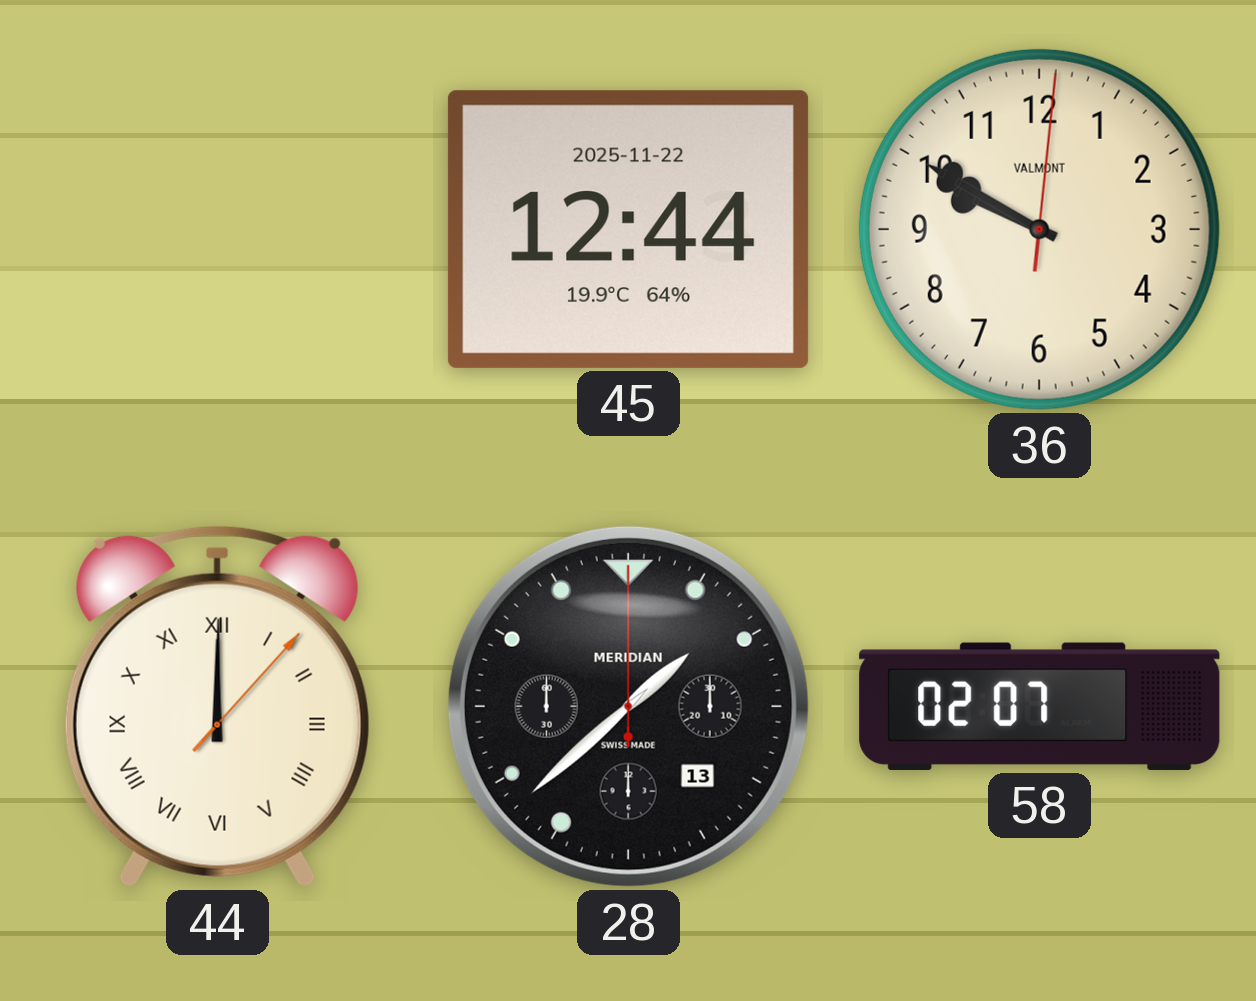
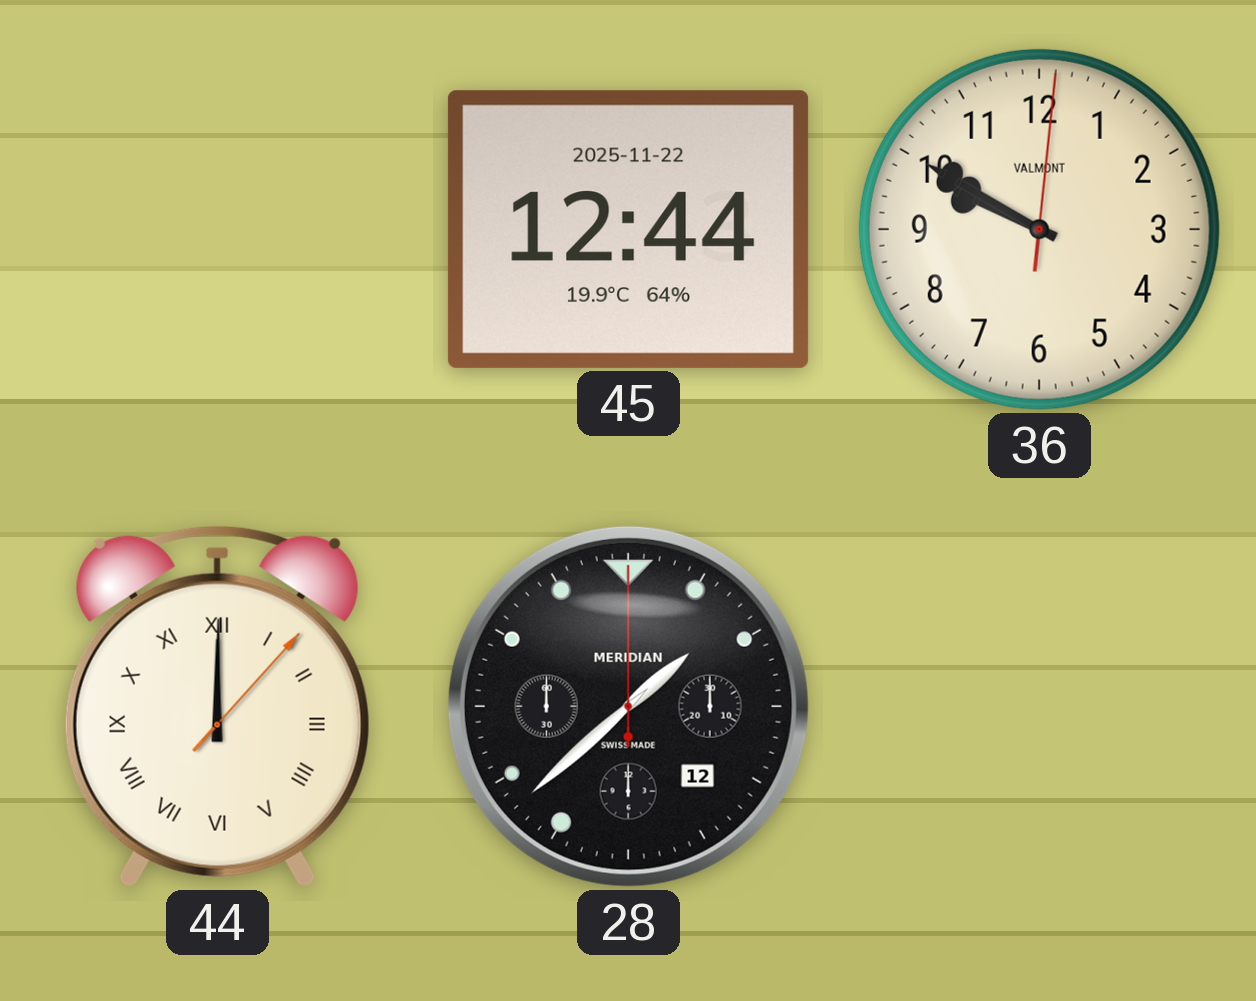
28 date: 13 -> 12 (628, 706)
58: 02:07 -> none (1040, 706)
